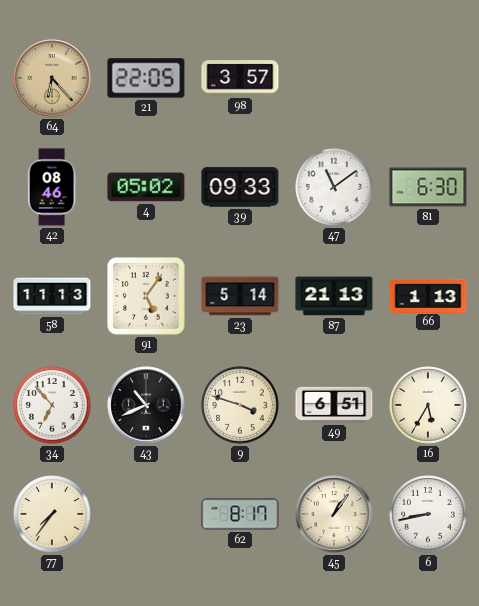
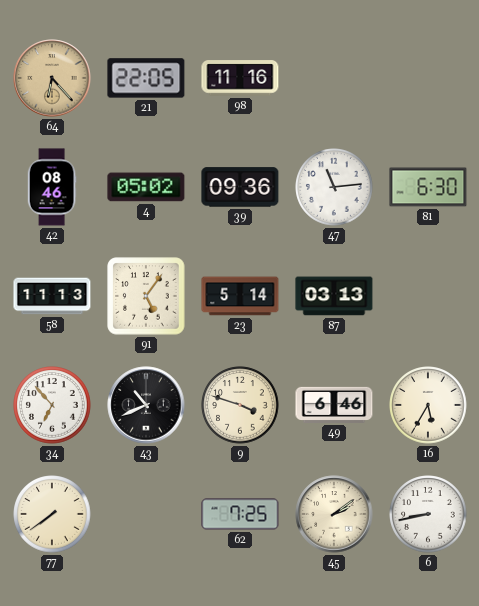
98: 3:57 -> 11:16 (240, 78)
39: 09:33 -> 09:36 (240, 187)
47: 11:09 -> 11:14 (334, 187)
87: 21:13 -> 03:13 (334, 296)
66: 1:13 -> none (428, 295)
49: 6:51 -> 6:46 (334, 405)
77: 7:36 -> 7:39 (52, 514)
62: 8:17 -> 7:25 (240, 514)
45: 1:06 -> 2:09 (334, 514)
